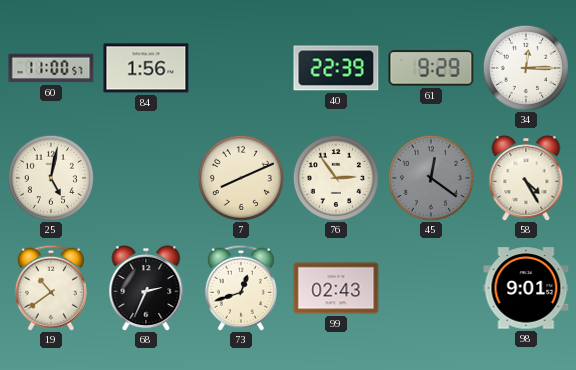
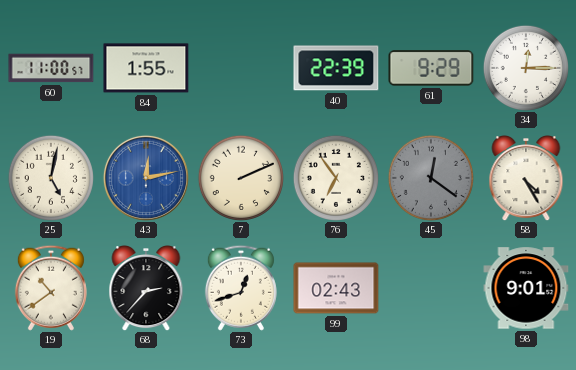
84: 1:56 -> 1:55 (146, 68)
43: none -> 12:13 (146, 178)
7: 8:11 -> 2:11 (241, 178)
76: 2:54 -> 6:54 (336, 178)
68: 2:34 -> 2:37 (146, 289)
